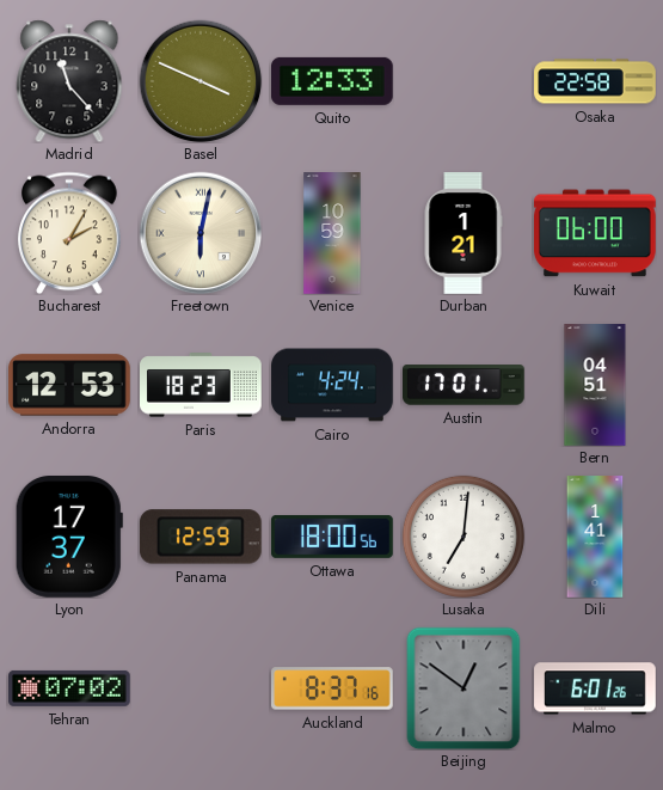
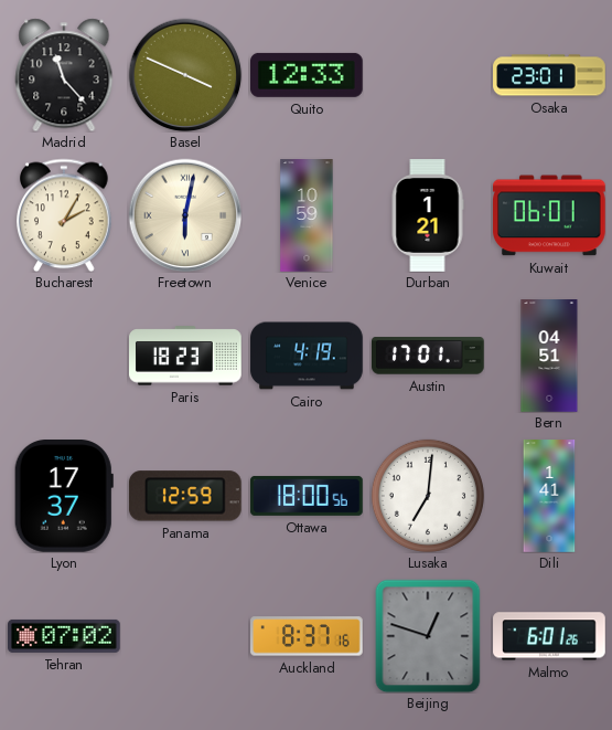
Osaka: 22:58 -> 23:01 (549, 75)
Kuwait: 06:00 -> 06:01 (550, 215)
Andorra: 12:53 -> none (69, 385)
Cairo: 4:24 -> 4:19 (307, 356)
Beijing: 12:51 -> 12:48 (428, 636)
